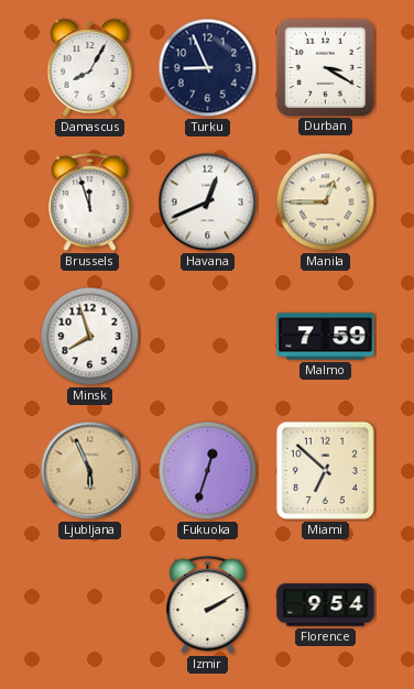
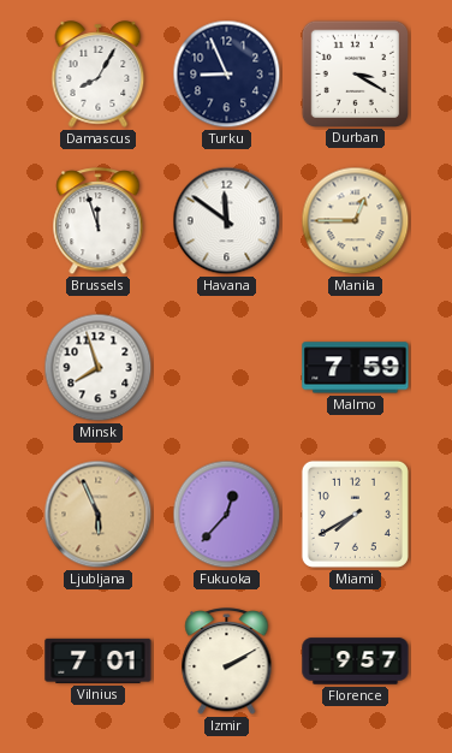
Havana: 12:41 -> 11:51 (227, 221)
Fukuoka: 12:33 -> 12:37 (227, 515)
Miami: 6:52 -> 7:40 (355, 514)
Vilnius: none -> 7:01 (99, 660)
Florence: 9:54 -> 9:57 (356, 662)
